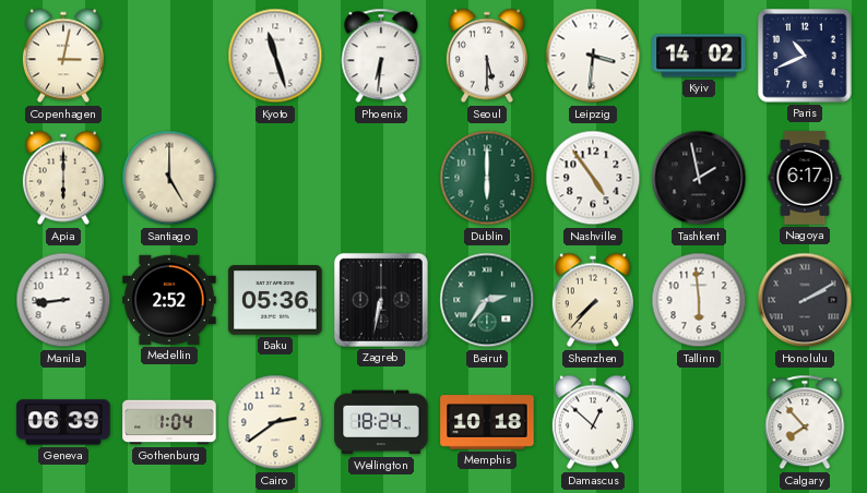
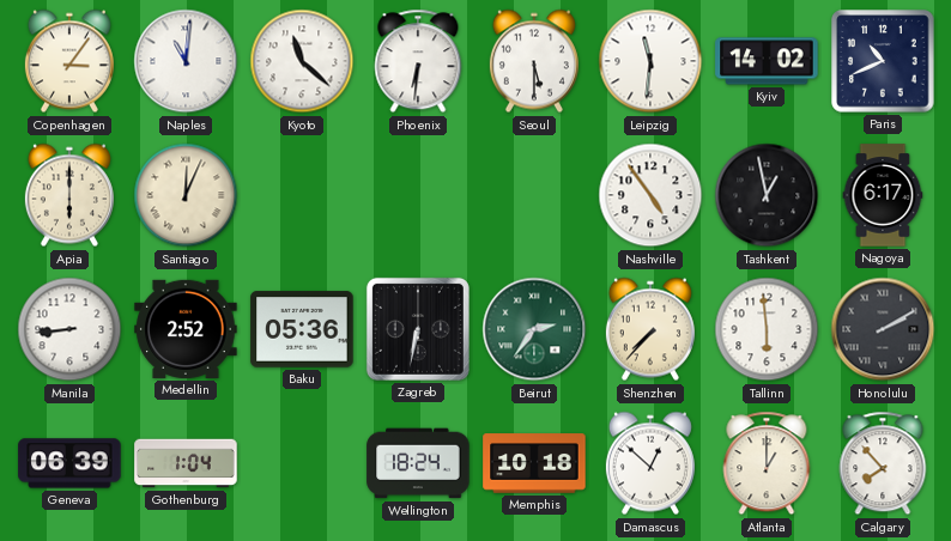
Copenhagen: 3:02 -> 3:06 (69, 61)
Naples: none -> 11:01 (186, 61)
Kyoto: 11:27 -> 11:22 (302, 61)
Leipzig: 3:31 -> 11:31 (650, 61)
Santiago: 5:00 -> 12:04 (186, 195)
Dublin: 6:00 -> none (487, 178)
Tashkent: 1:58 -> 12:58 (767, 195)
Cairo: 2:39 -> none (275, 422)
Atlanta: none -> 1:00 (767, 463)
